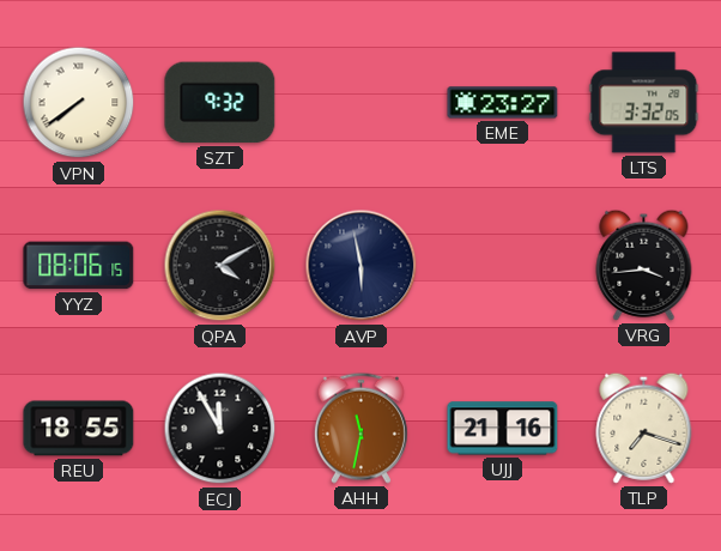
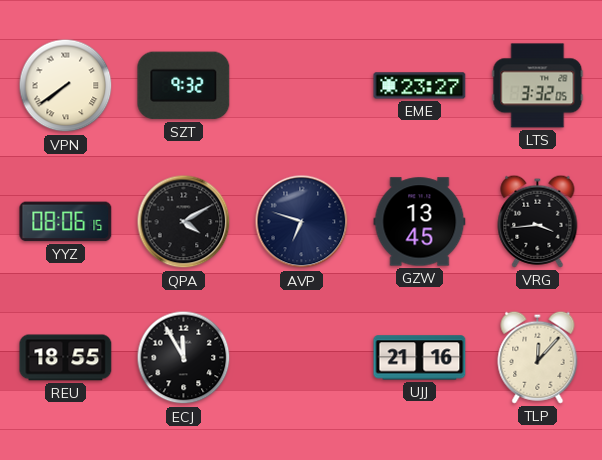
AVP: 5:58 -> 6:48 (302, 222)
GZW: none -> 13:45 (420, 222)
AHH: 11:32 -> none (360, 428)
TLP: 7:18 -> 12:07 (538, 357)
